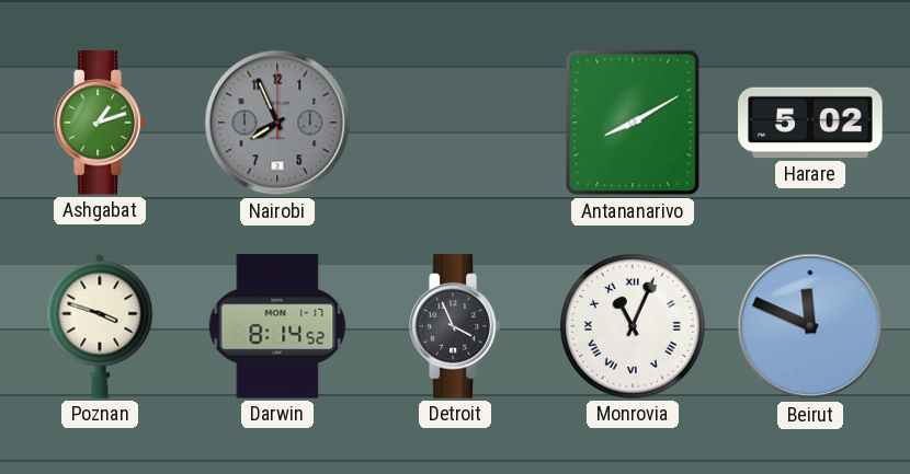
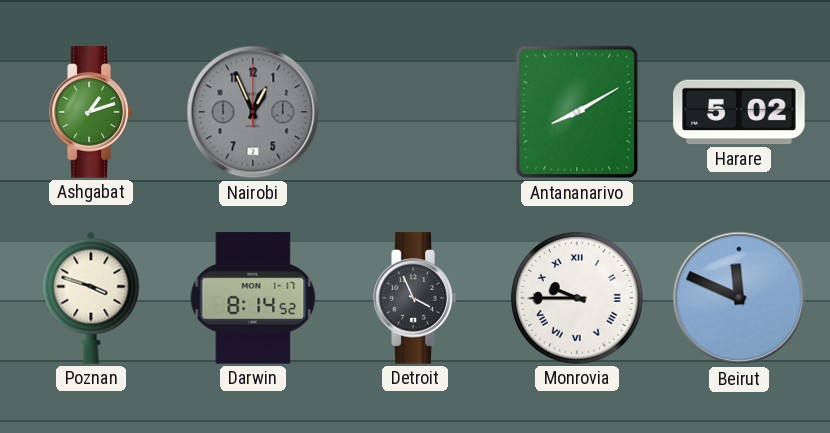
Nairobi: 7:56 -> 12:56 (253, 112)
Monrovia: 11:04 -> 9:45 (577, 298)
